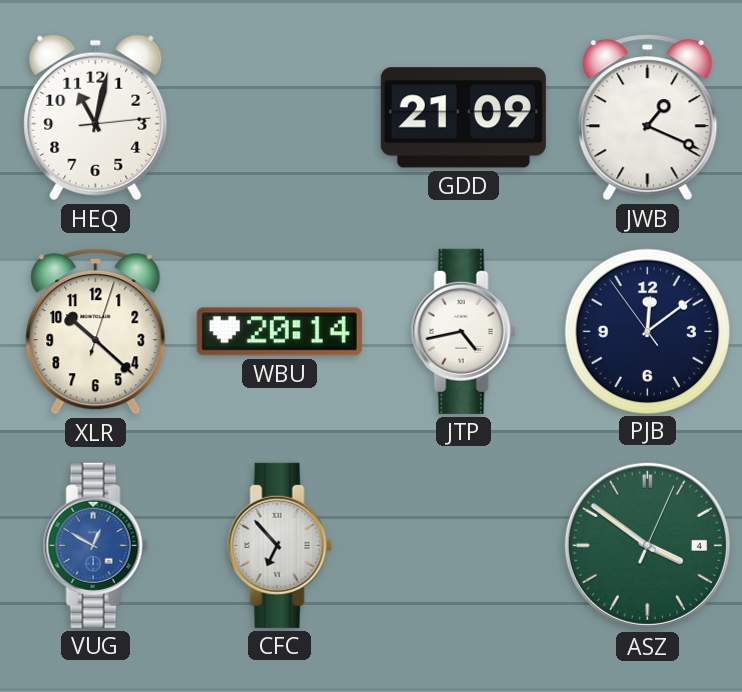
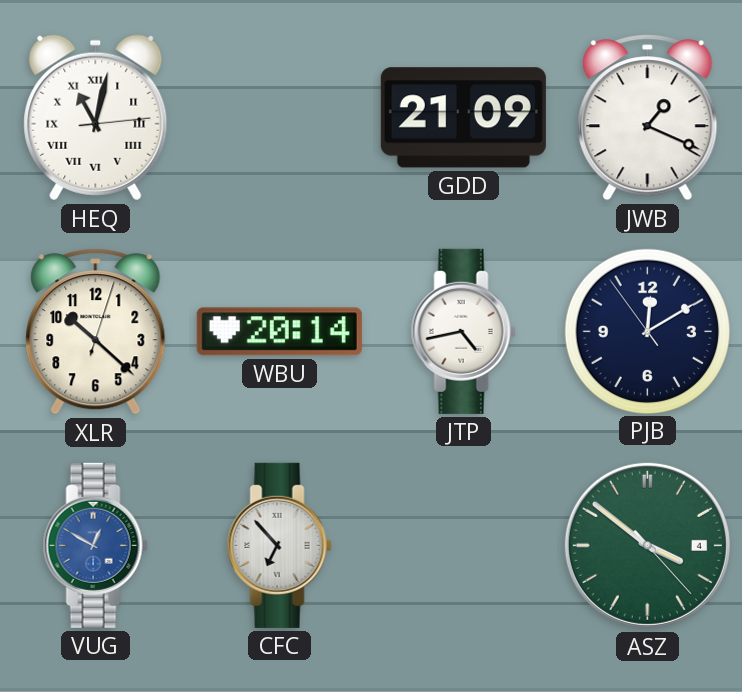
HEQ numerals: Arabic -> Roman (96, 118)
PJB: 12:08 -> 12:09 (647, 331)
ASZ: 3:51:04 -> 3:51:23 (647, 545)
